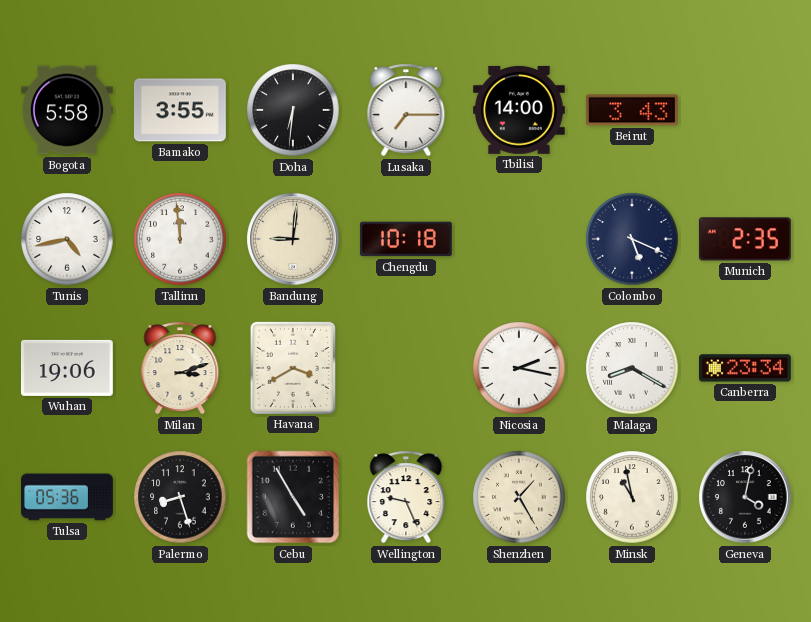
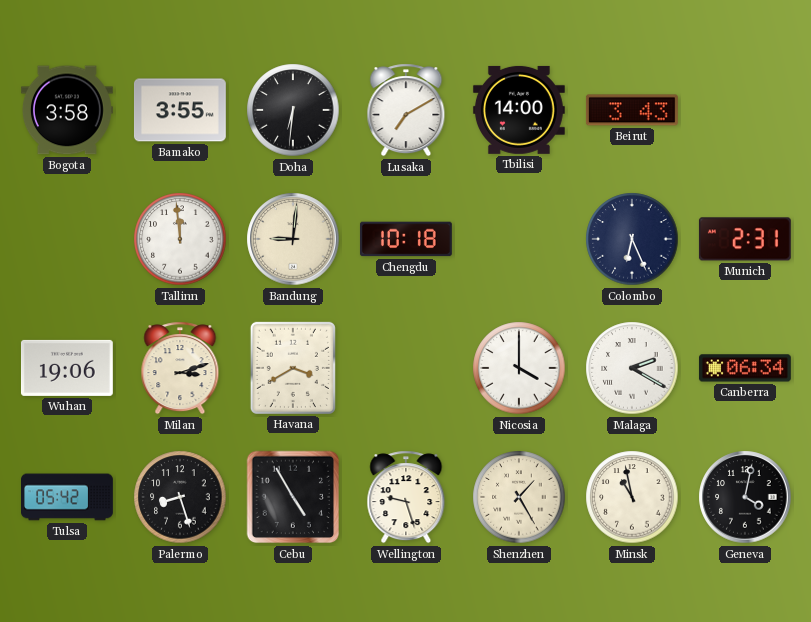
Bogota: 5:58 -> 3:58 (67, 110)
Lusaka: 7:15 -> 7:10 (406, 110)
Tunis: 4:43 -> none (67, 239)
Colombo: 5:19 -> 6:26 (632, 239)
Munich: 2:35 -> 2:31 (745, 239)
Nicosia: 2:17 -> 4:00 (519, 368)
Malaga: 8:20 -> 2:20 (632, 368)
Canberra: 23:34 -> 06:34 (745, 368)
Tulsa: 05:36 -> 05:42 (68, 497)
Wellington: 9:26 -> 9:27 (406, 497)
